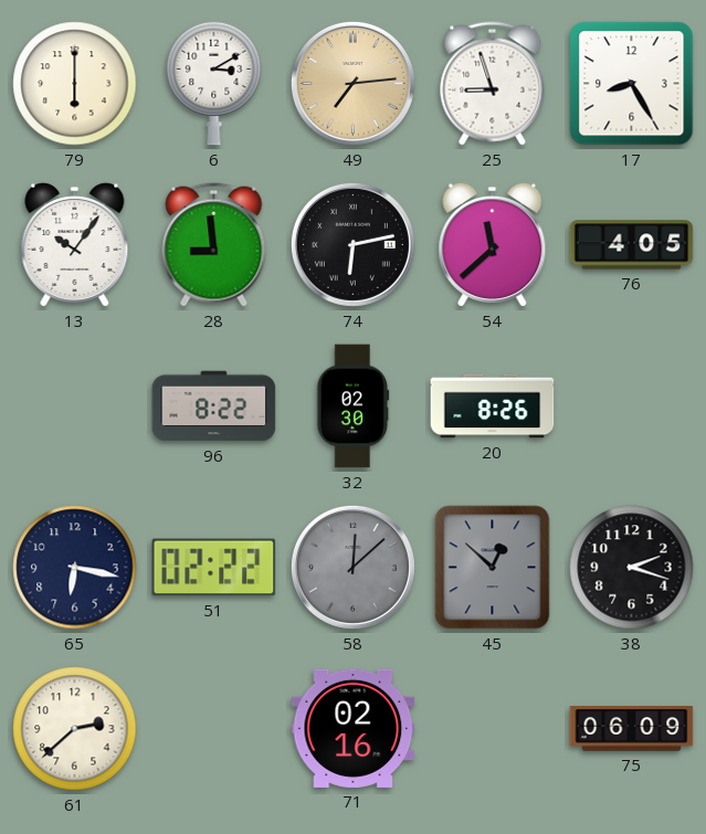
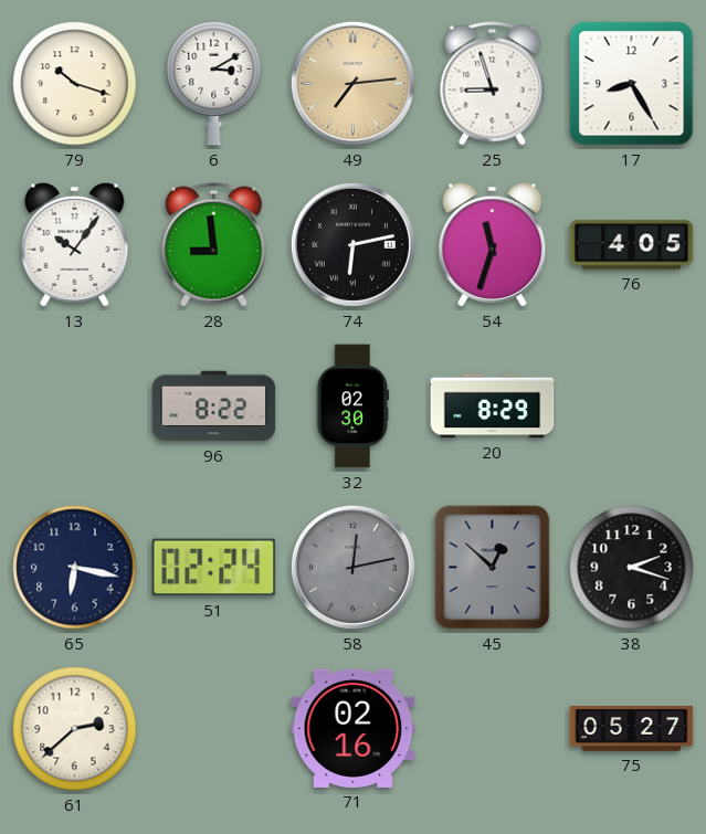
79: 6:00 -> 10:18 (75, 84)
54: 11:38 -> 11:33 (493, 244)
20: 8:26 -> 8:29 (493, 407)
51: 02:22 -> 02:24 (214, 568)
58: 12:08 -> 12:13 (352, 567)
75: 06:09 -> 05:27 (632, 729)
